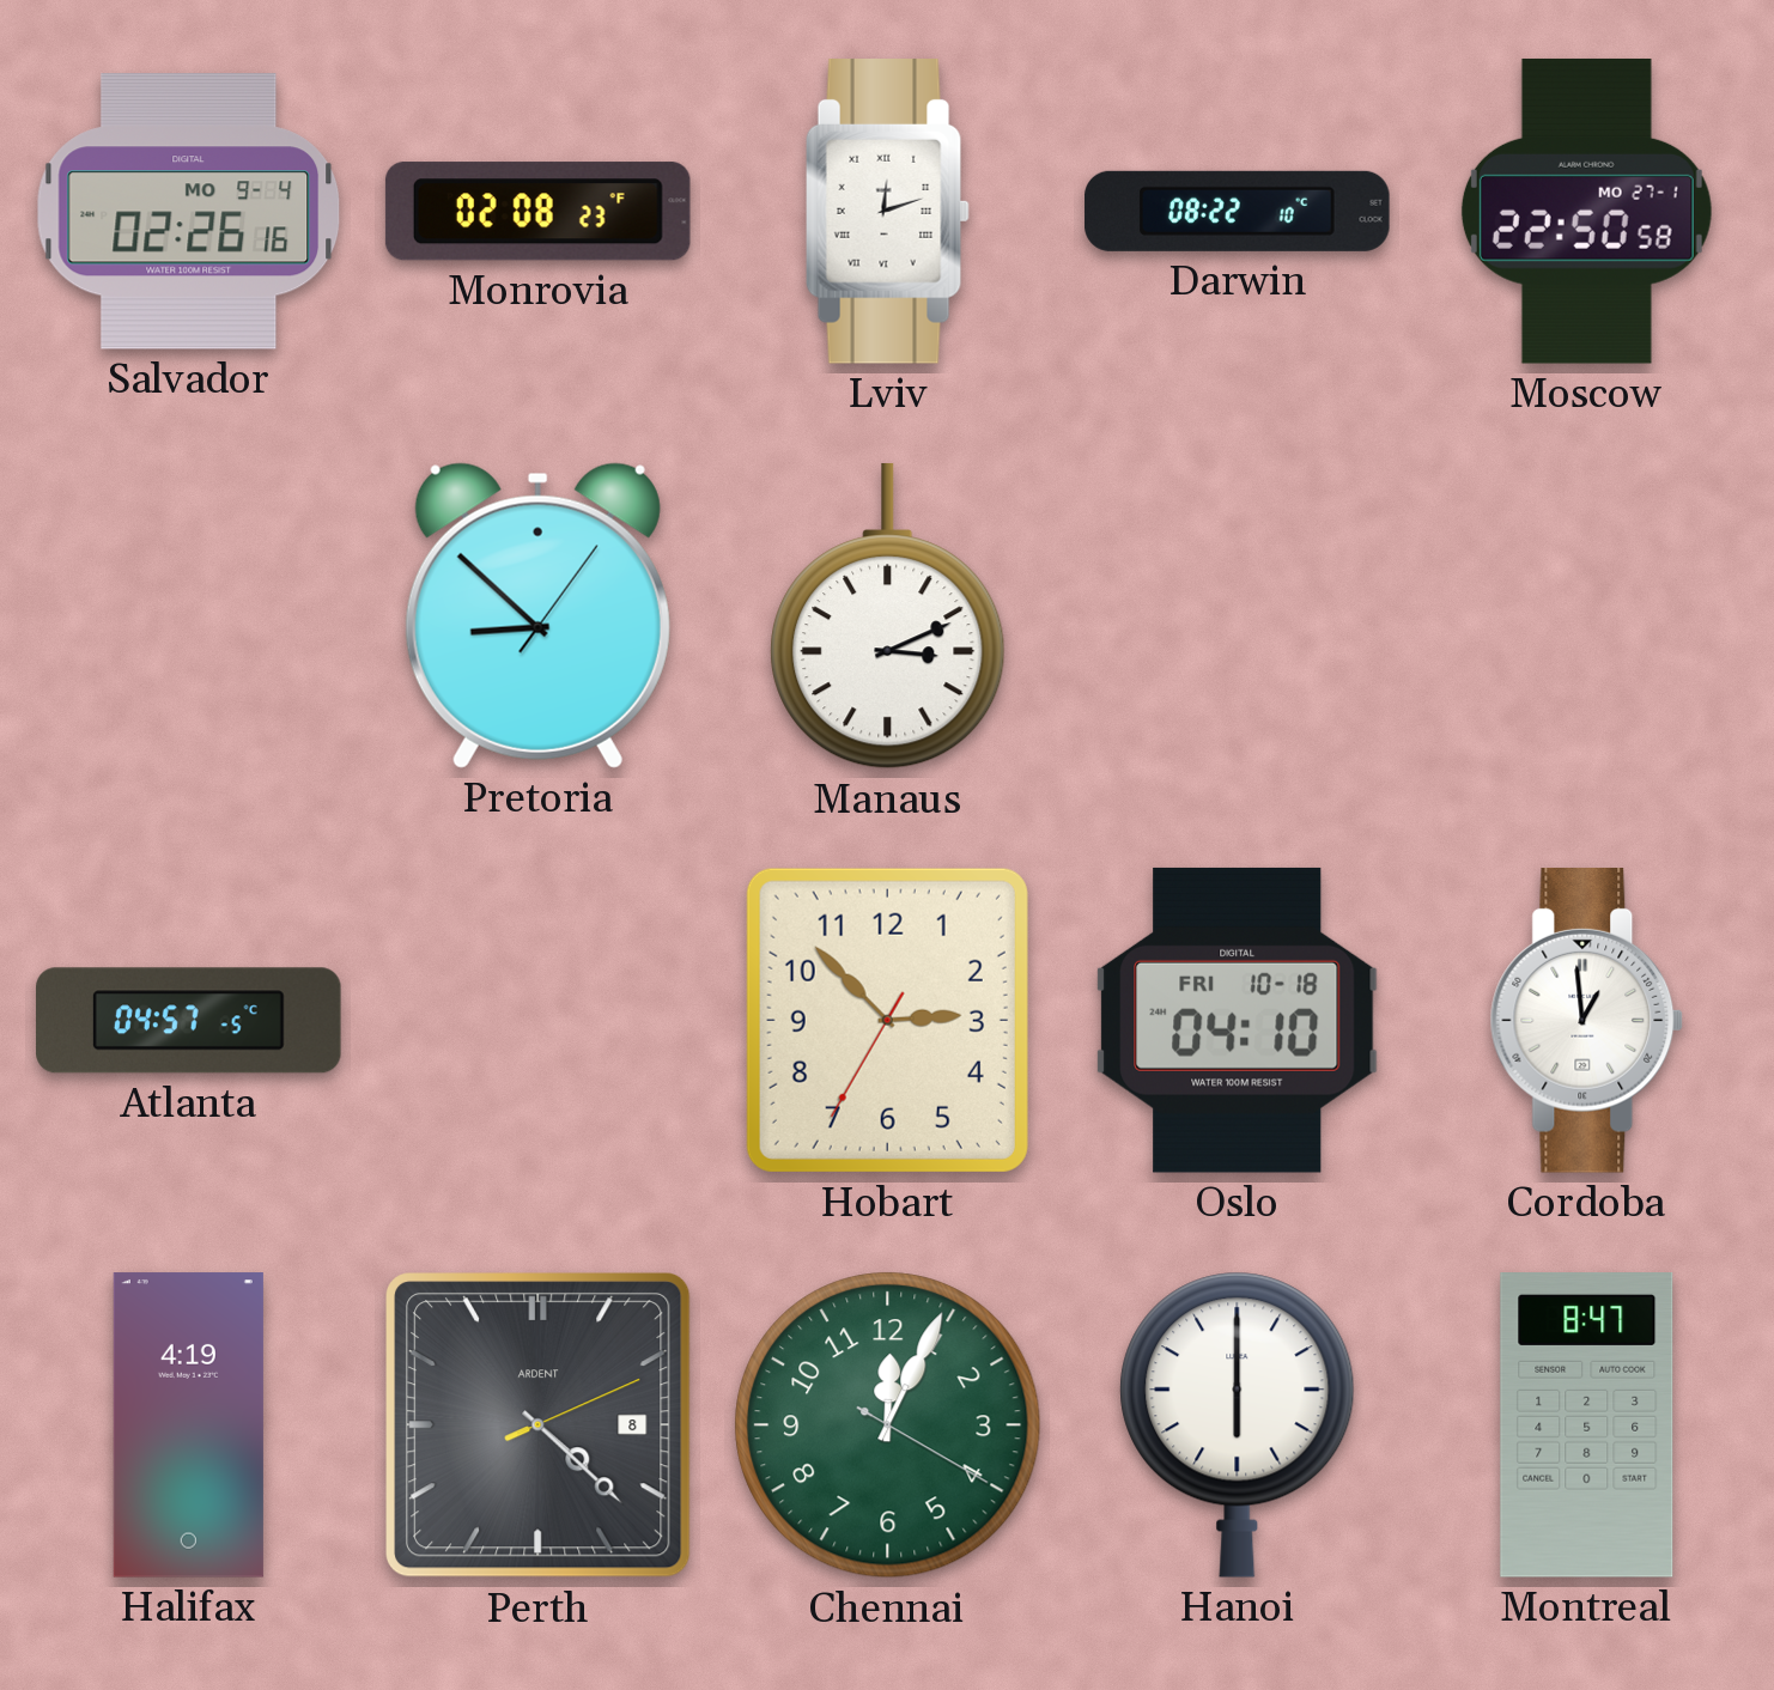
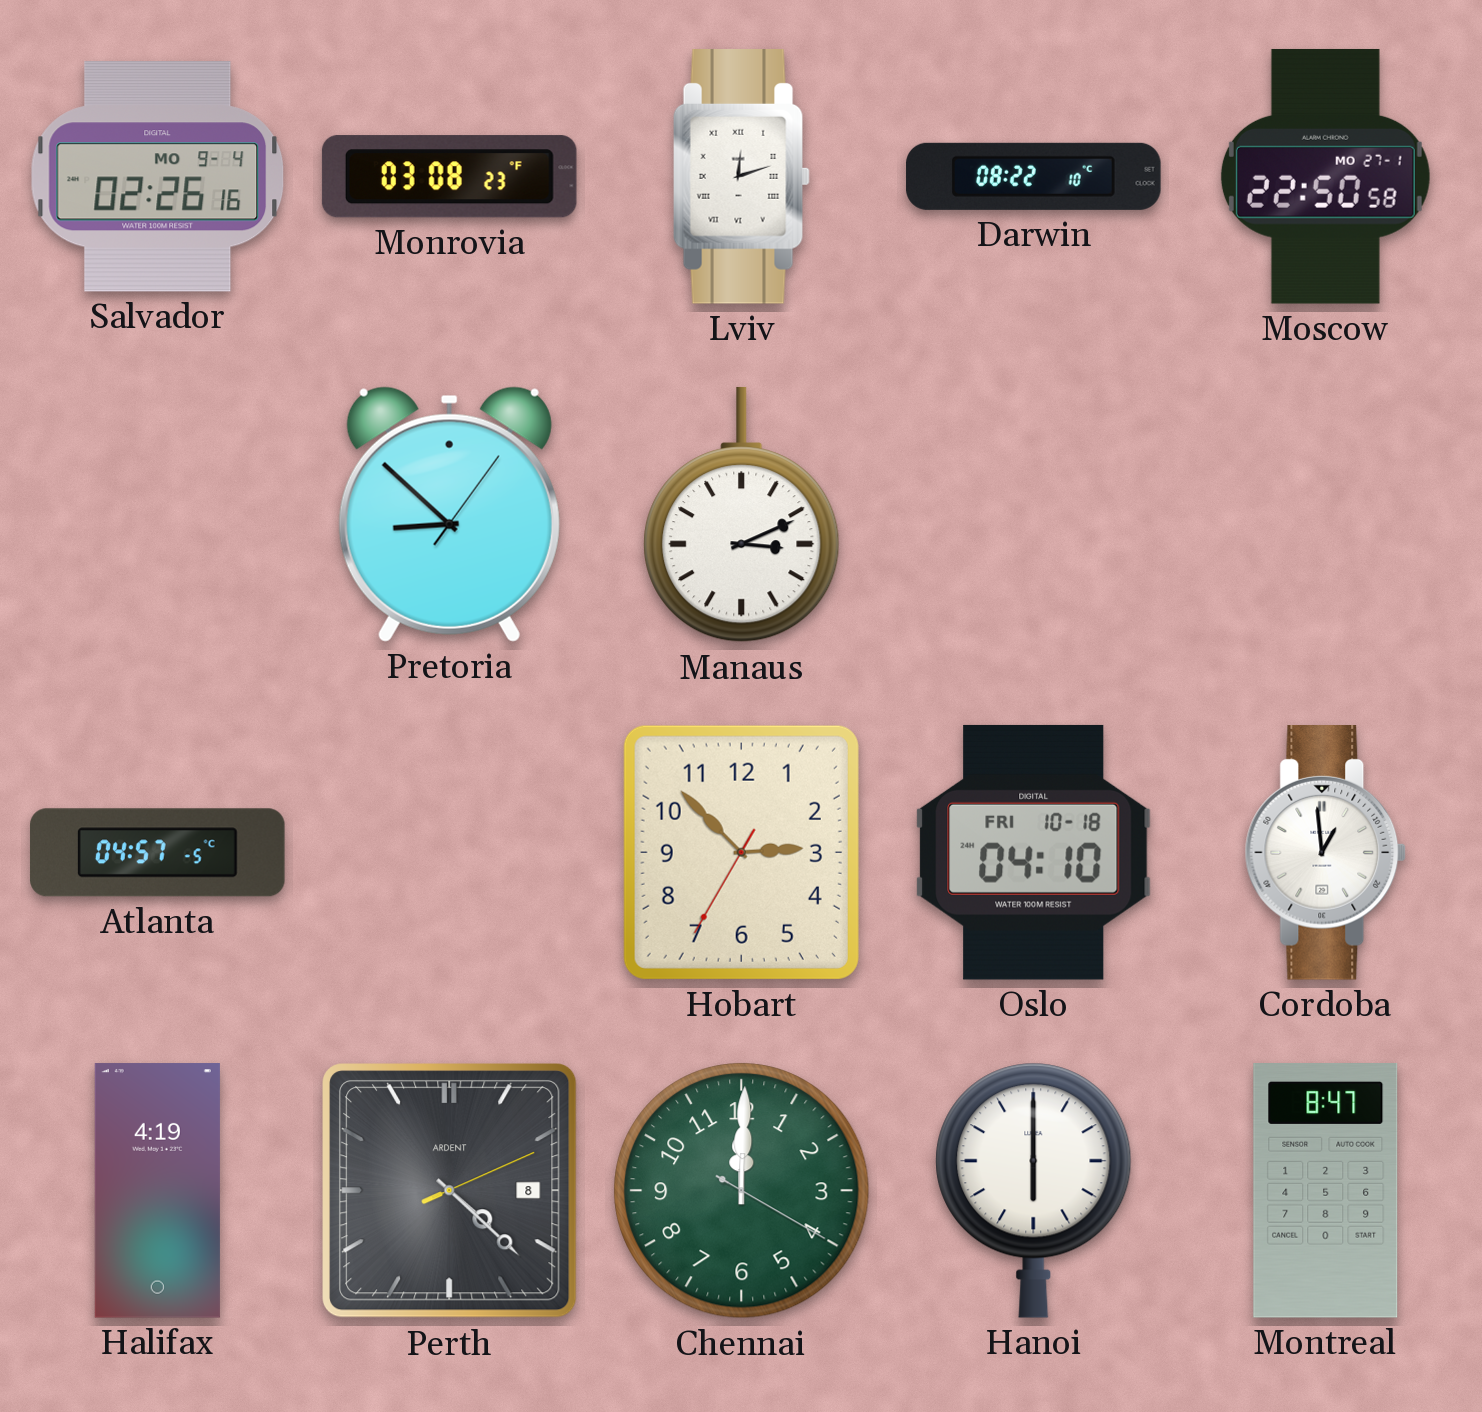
Monrovia: 02:08 -> 03:08 (449, 177)
Chennai: 12:04 -> 12:00 (742, 1191)
